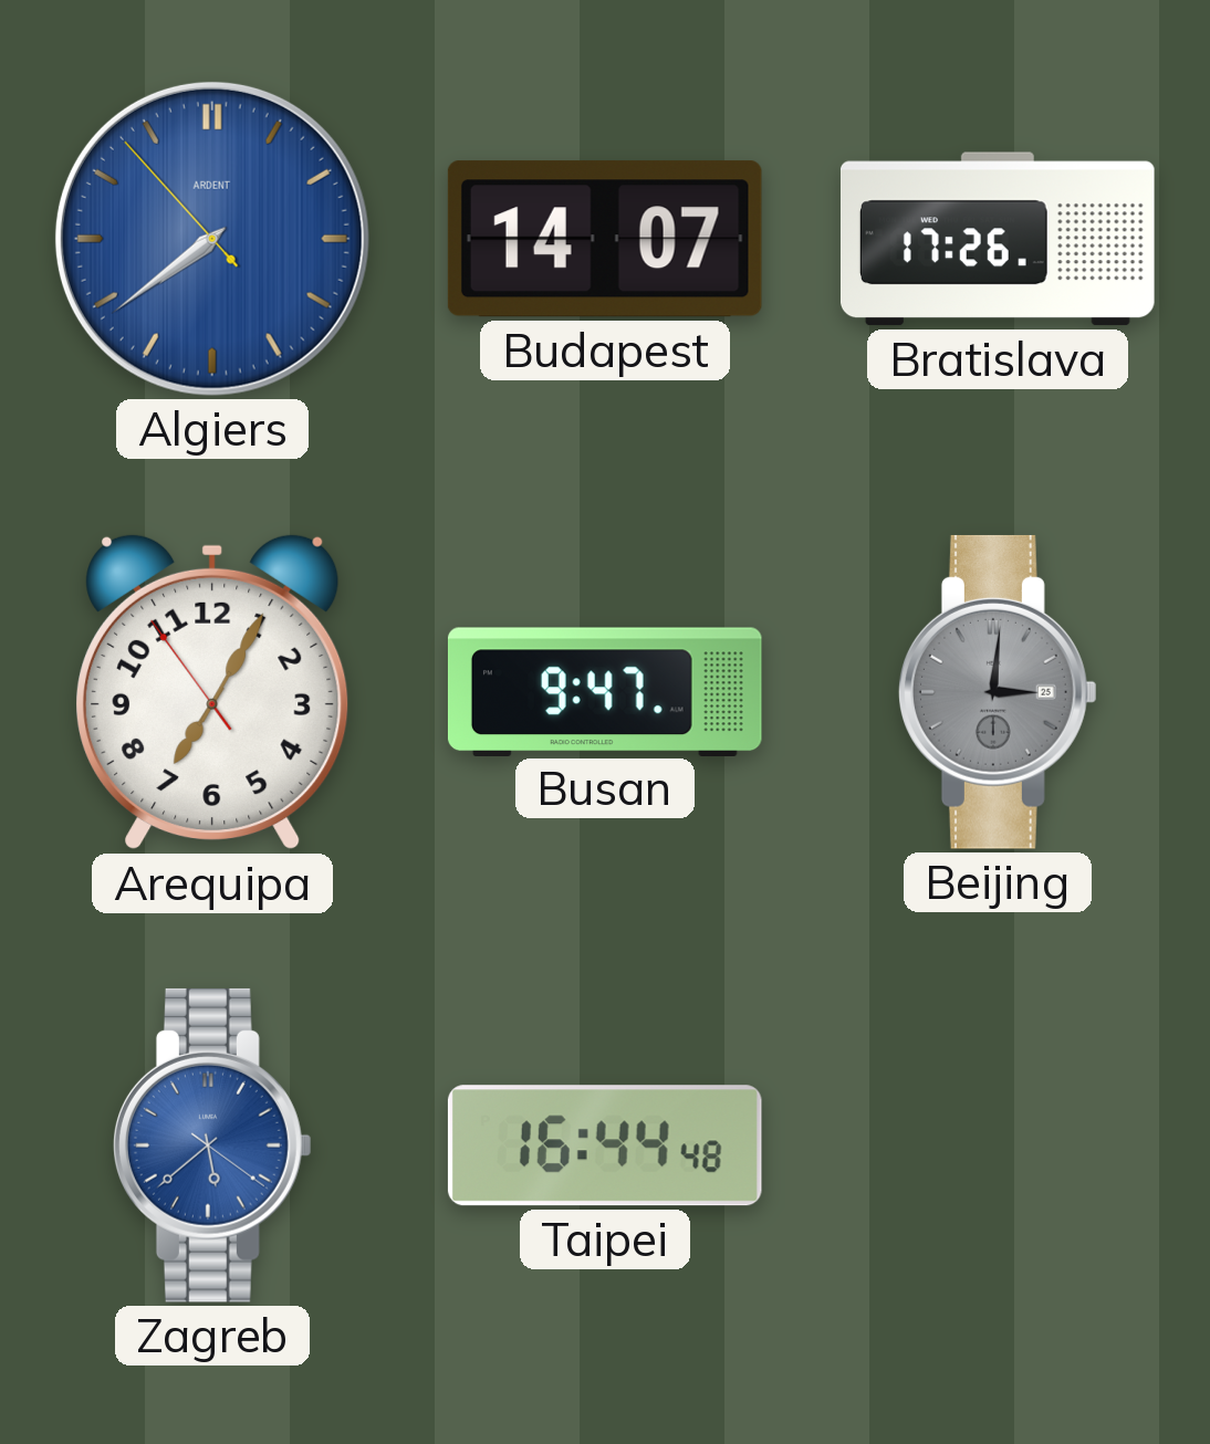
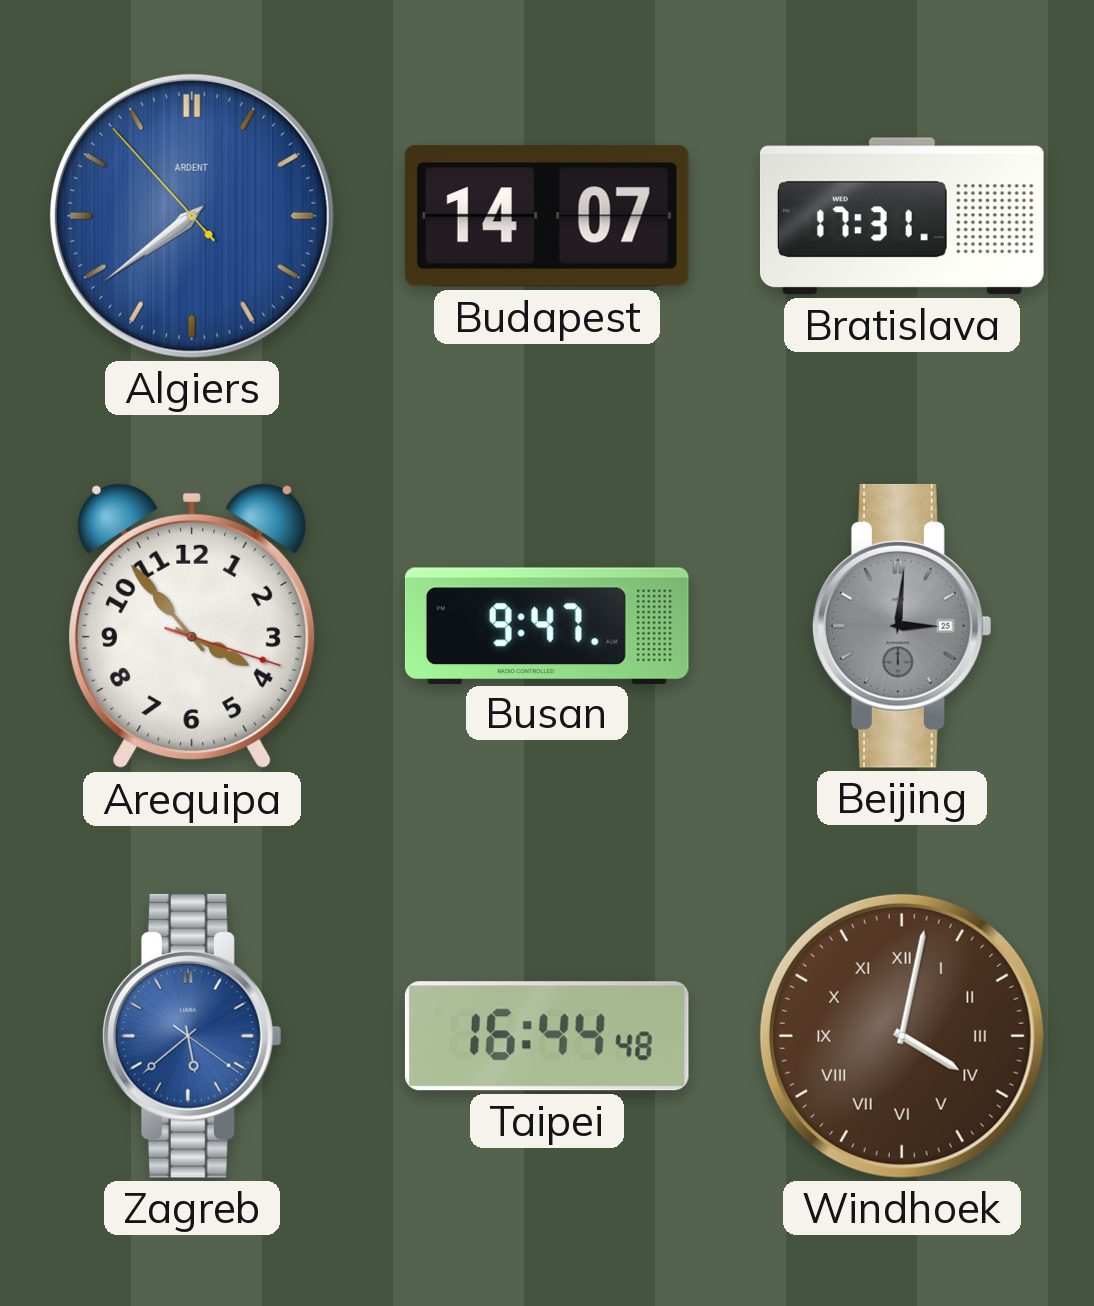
Bratislava: 17:26 -> 17:31 (902, 216)
Arequipa: 7:04 -> 3:53 (192, 626)
Windhoek: none -> 4:02 (902, 1036)
